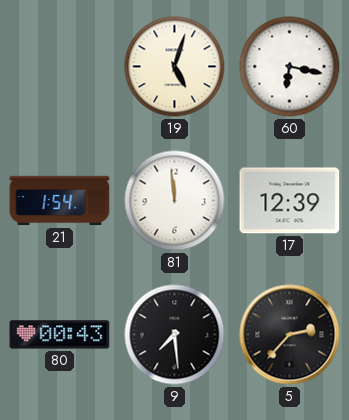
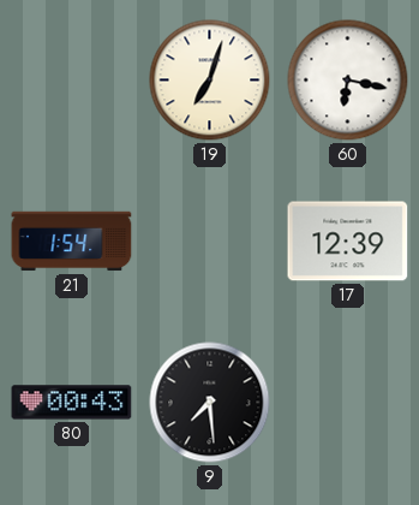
19: 5:03 -> 7:03 (210, 81)
81: 11:59 -> none (175, 201)
5: 2:37 -> none (290, 335)
